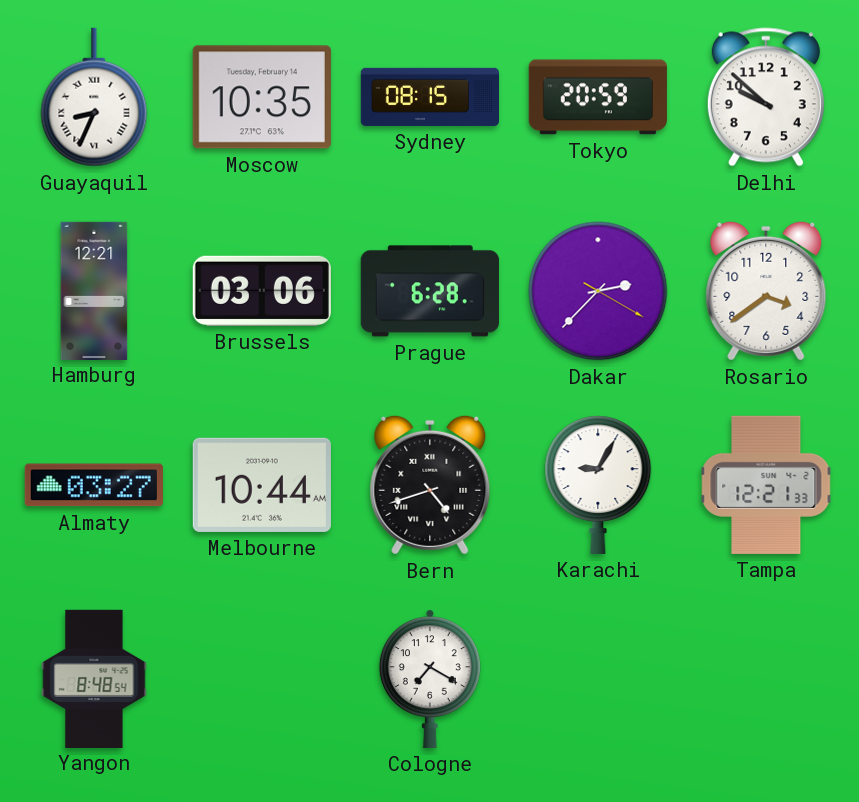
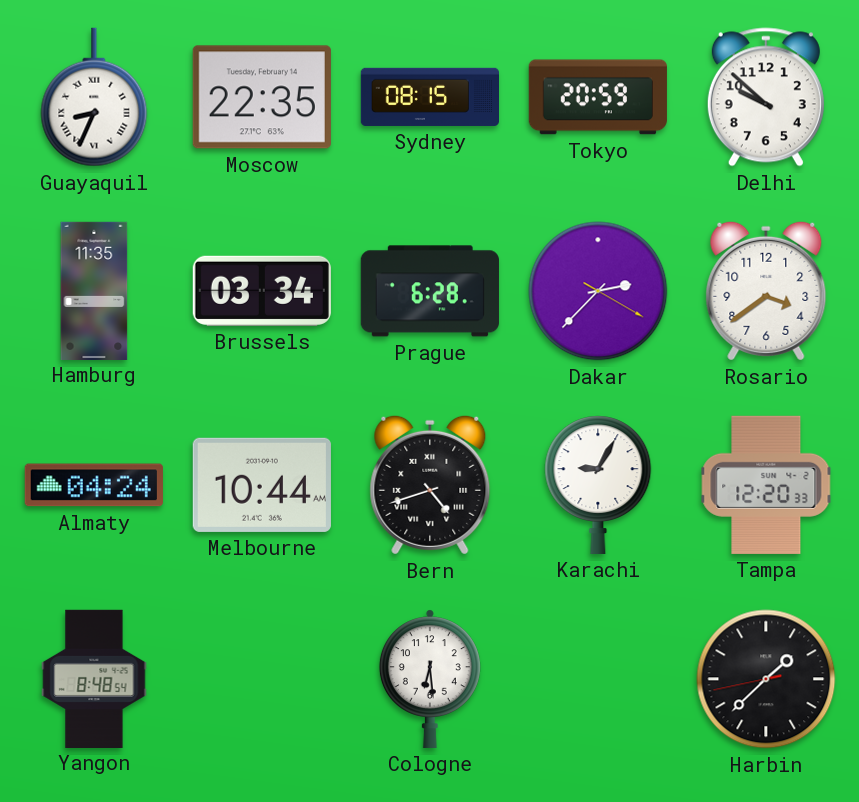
Moscow: 10:35 -> 22:35 (262, 97)
Hamburg: 12:21 -> 11:35 (94, 290)
Brussels: 03:06 -> 03:34 (262, 291)
Almaty: 03:27 -> 04:24 (94, 485)
Tampa: 12:21 -> 12:20 (766, 485)
Cologne: 7:20 -> 6:29 (430, 679)
Harbin: none -> 1:37 (766, 679)
